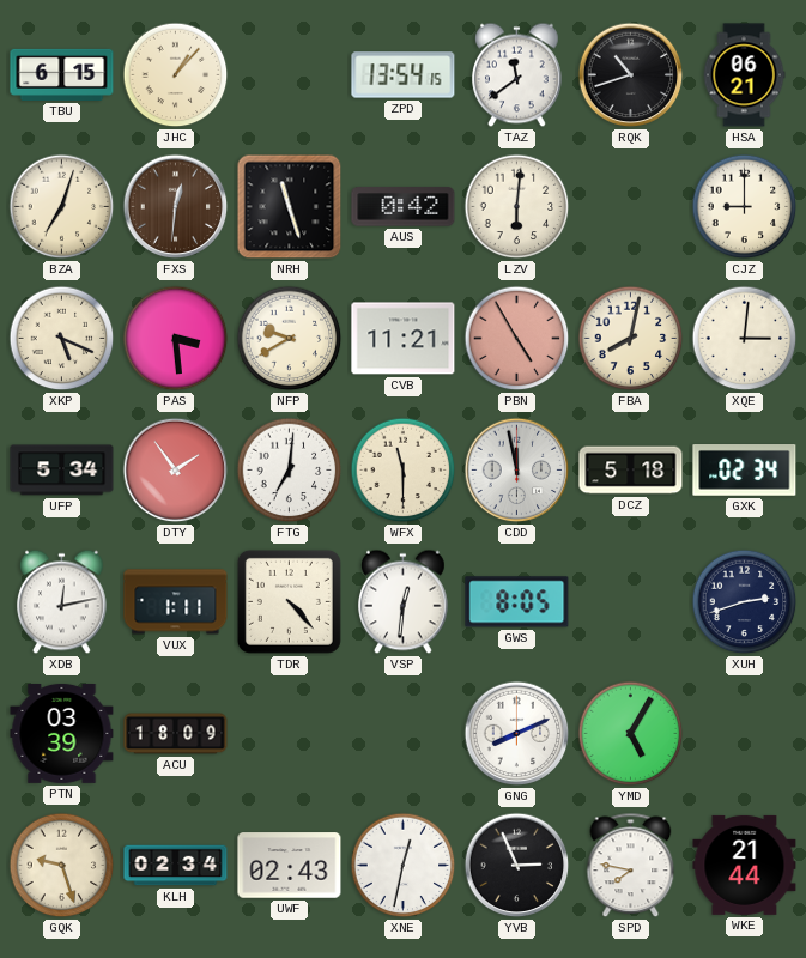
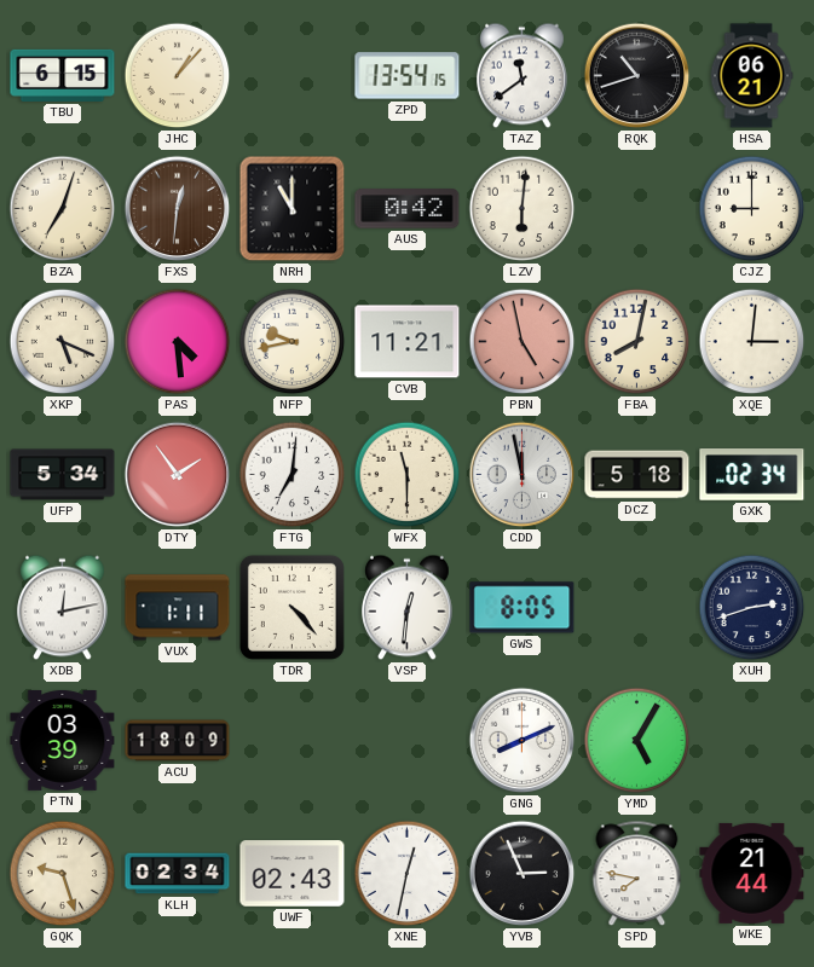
NRH: 11:27 -> 11:00 (293, 209)
PAS: 3:29 -> 4:29 (178, 342)
NFP: 9:40 -> 9:43 (293, 342)
PBN: 4:55 -> 4:58 (523, 342)
